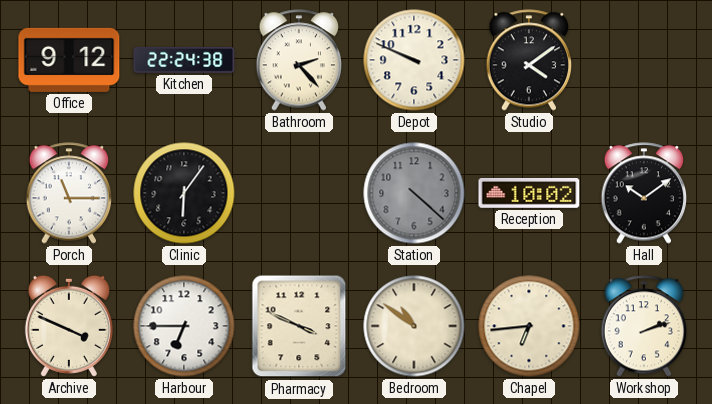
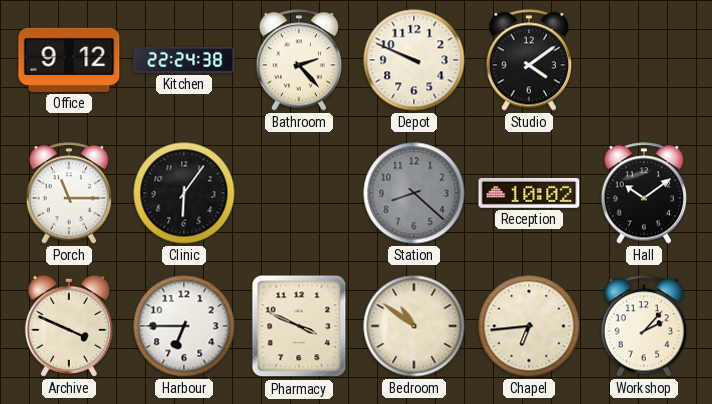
Station: 4:22 -> 8:22 (414, 193)
Workshop: 2:12 -> 2:07 (644, 326)
